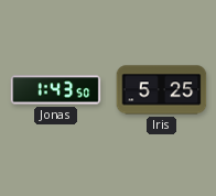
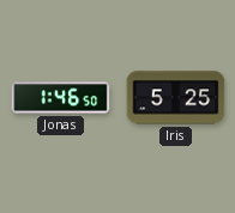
Jonas: 1:43 -> 1:46 (61, 98)
